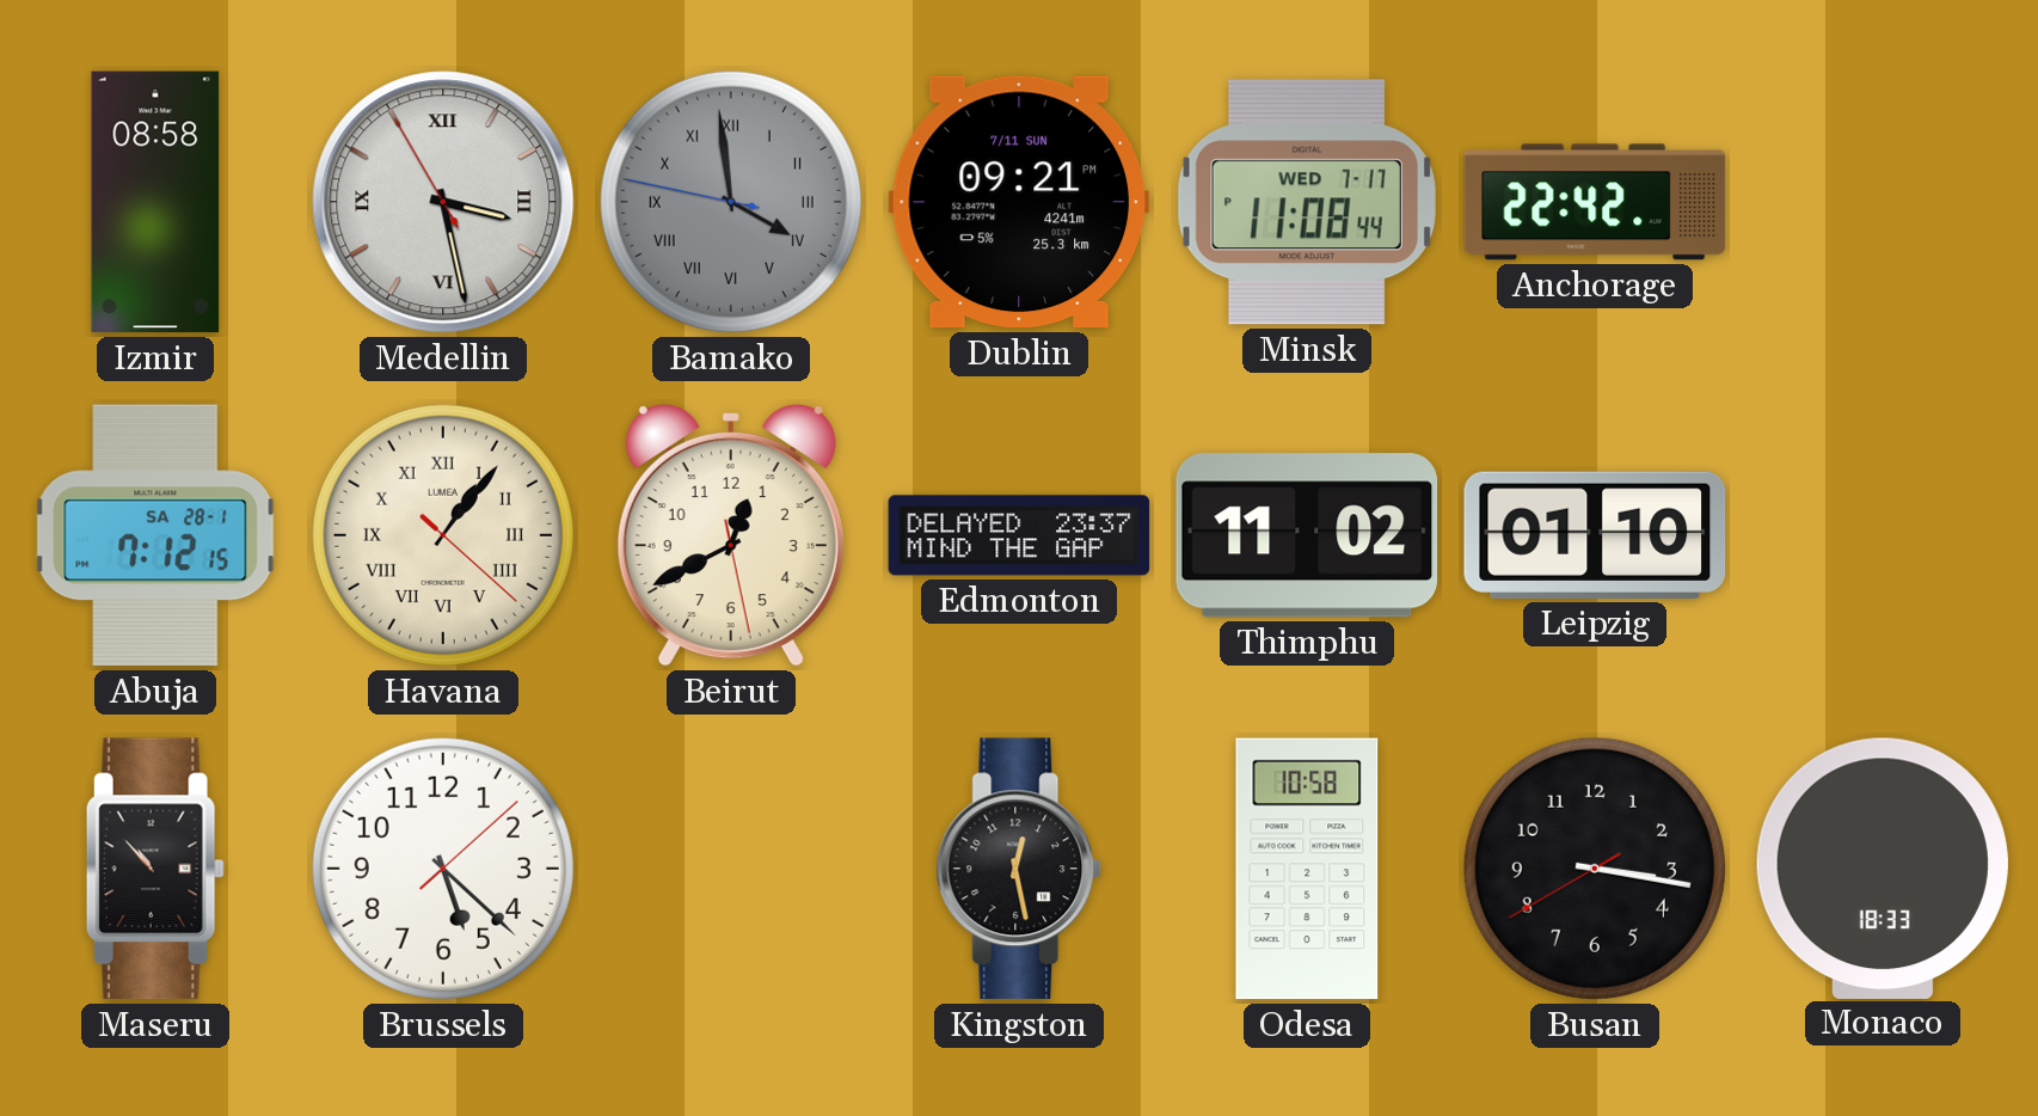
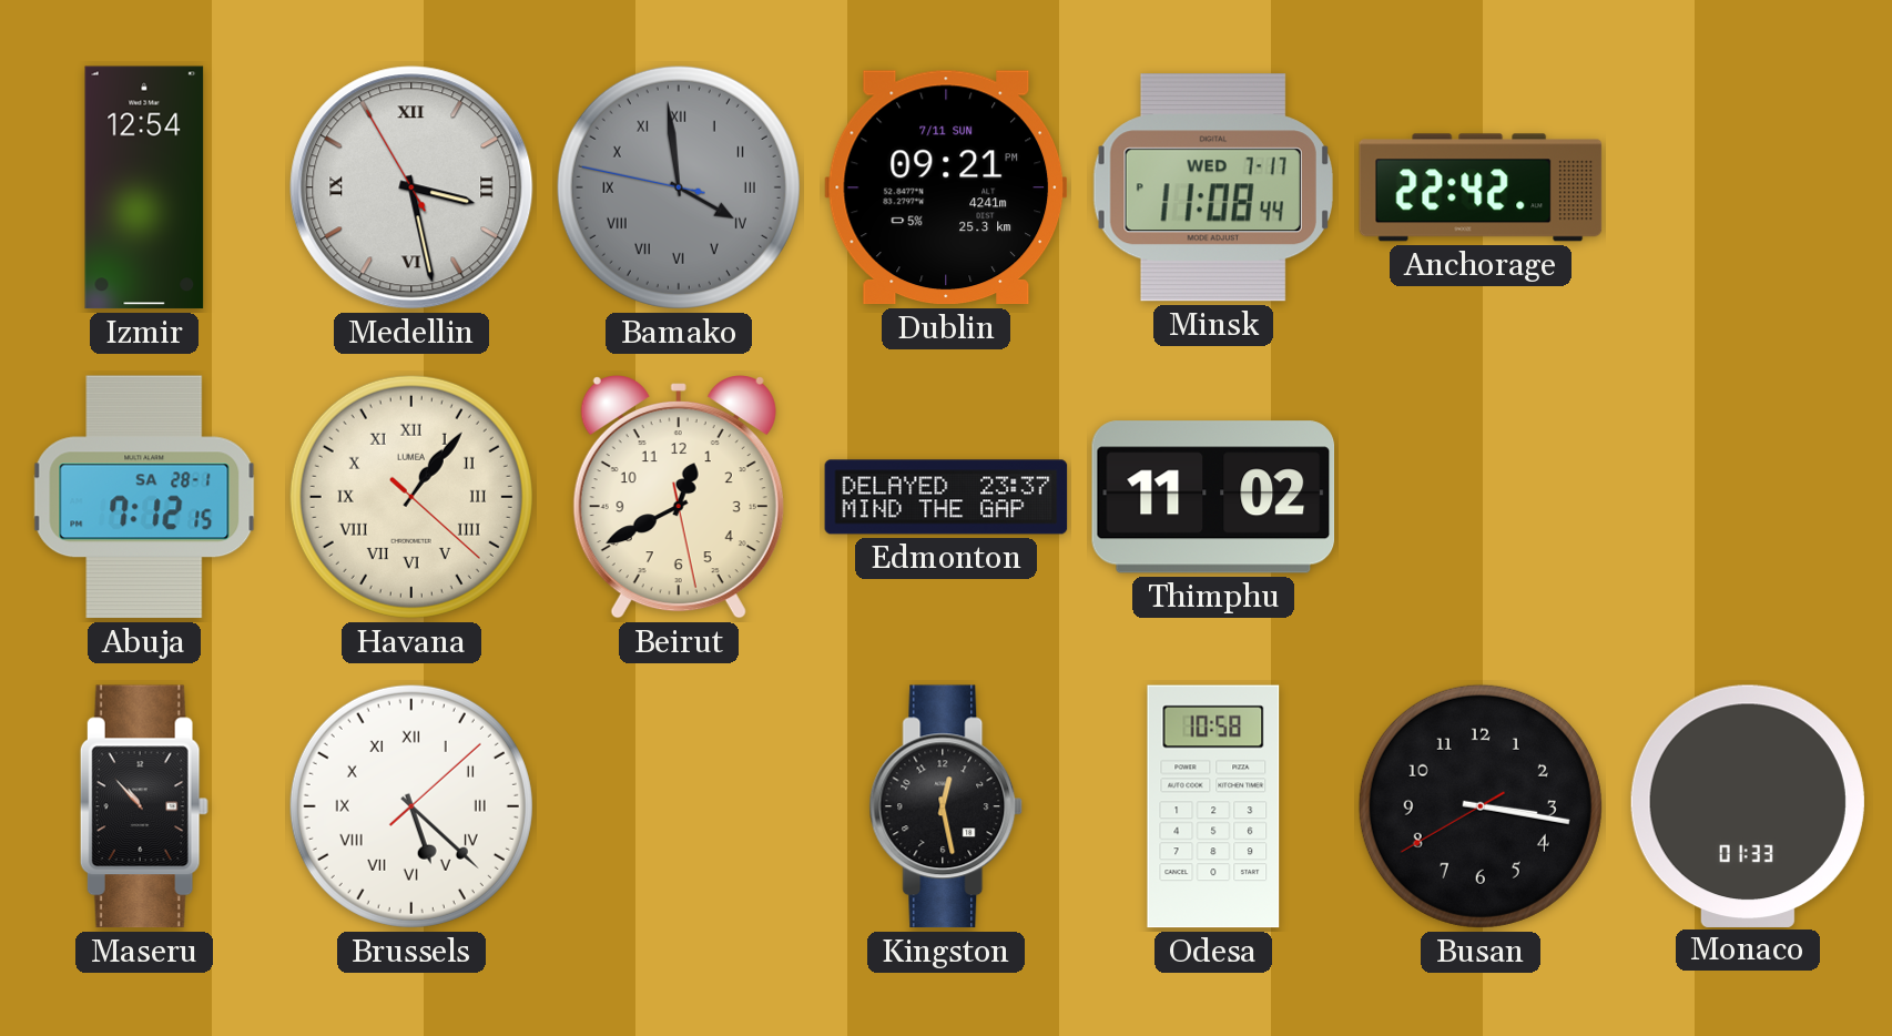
Izmir: 08:58 -> 12:54 (144, 187)
Leipzig: 01:10 -> none (1595, 535)
Brussels numerals: Arabic -> Roman (411, 806)
Monaco: 18:33 -> 01:33 (1748, 805)
